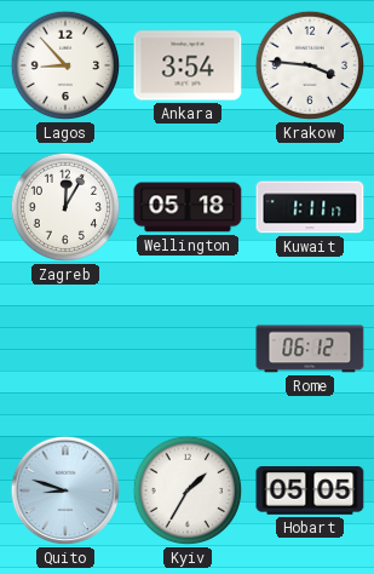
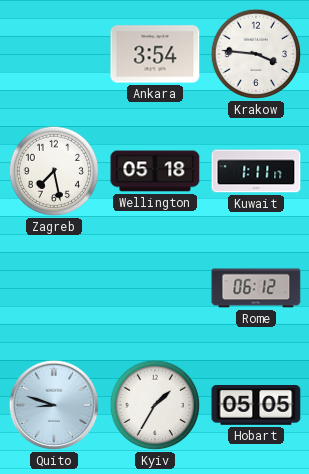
Lagos: 8:53 -> none (65, 65)
Zagreb: 12:05 -> 7:28 (54, 171)
